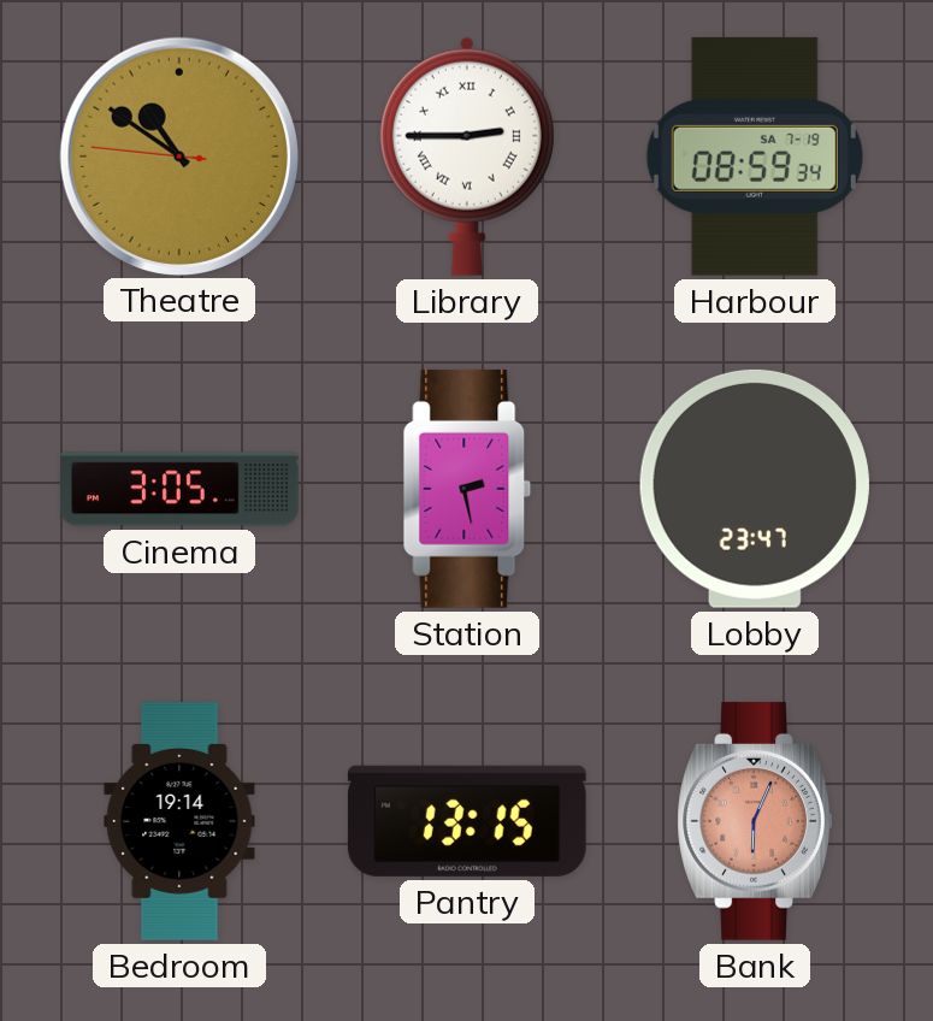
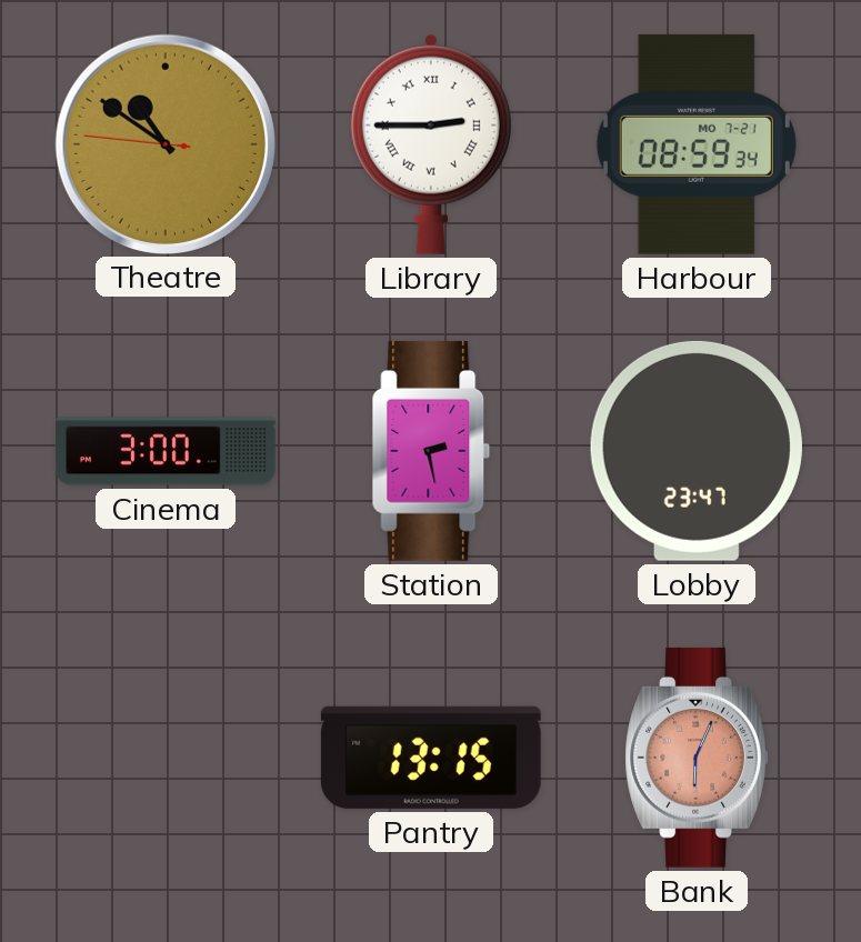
Harbour date: SA 7-19 -> MO 7-21 (697, 144)
Cinema: 3:05 -> 3:00 (166, 451)
Bedroom: 19:14 -> none (179, 822)
